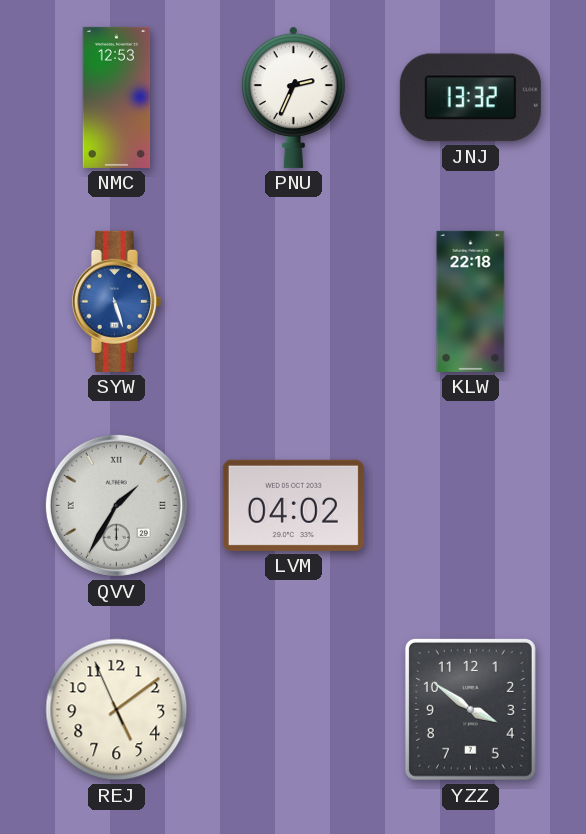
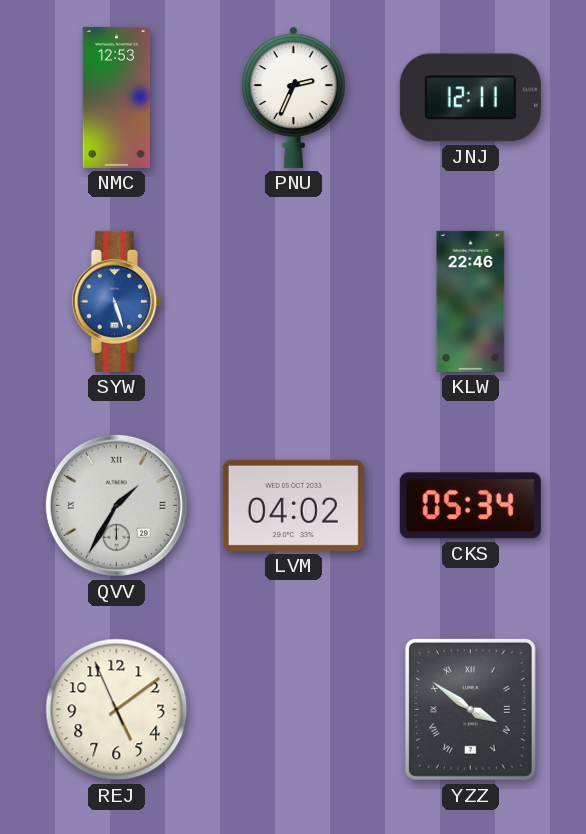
JNJ: 13:32 -> 12:11 (470, 98)
KLW: 22:18 -> 22:46 (471, 301)
CKS: none -> 05:34 (470, 506)
YZZ numerals: Arabic -> Roman (470, 709)
